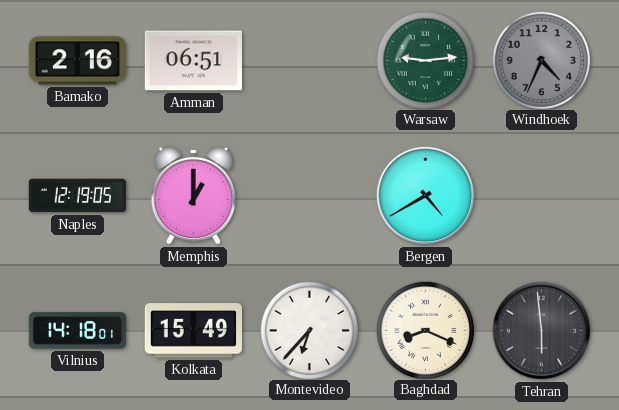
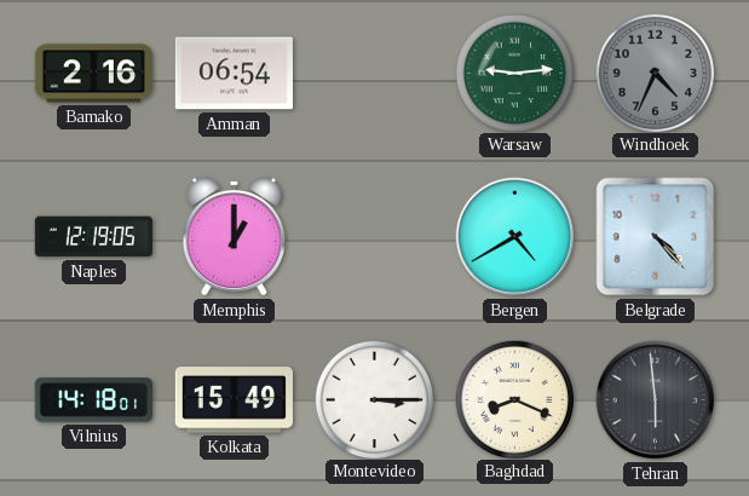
Amman: 06:51 -> 06:54 (234, 74)
Belgrade: none -> 4:23 (656, 237)
Montevideo: 6:37 -> 3:15 (374, 399)
